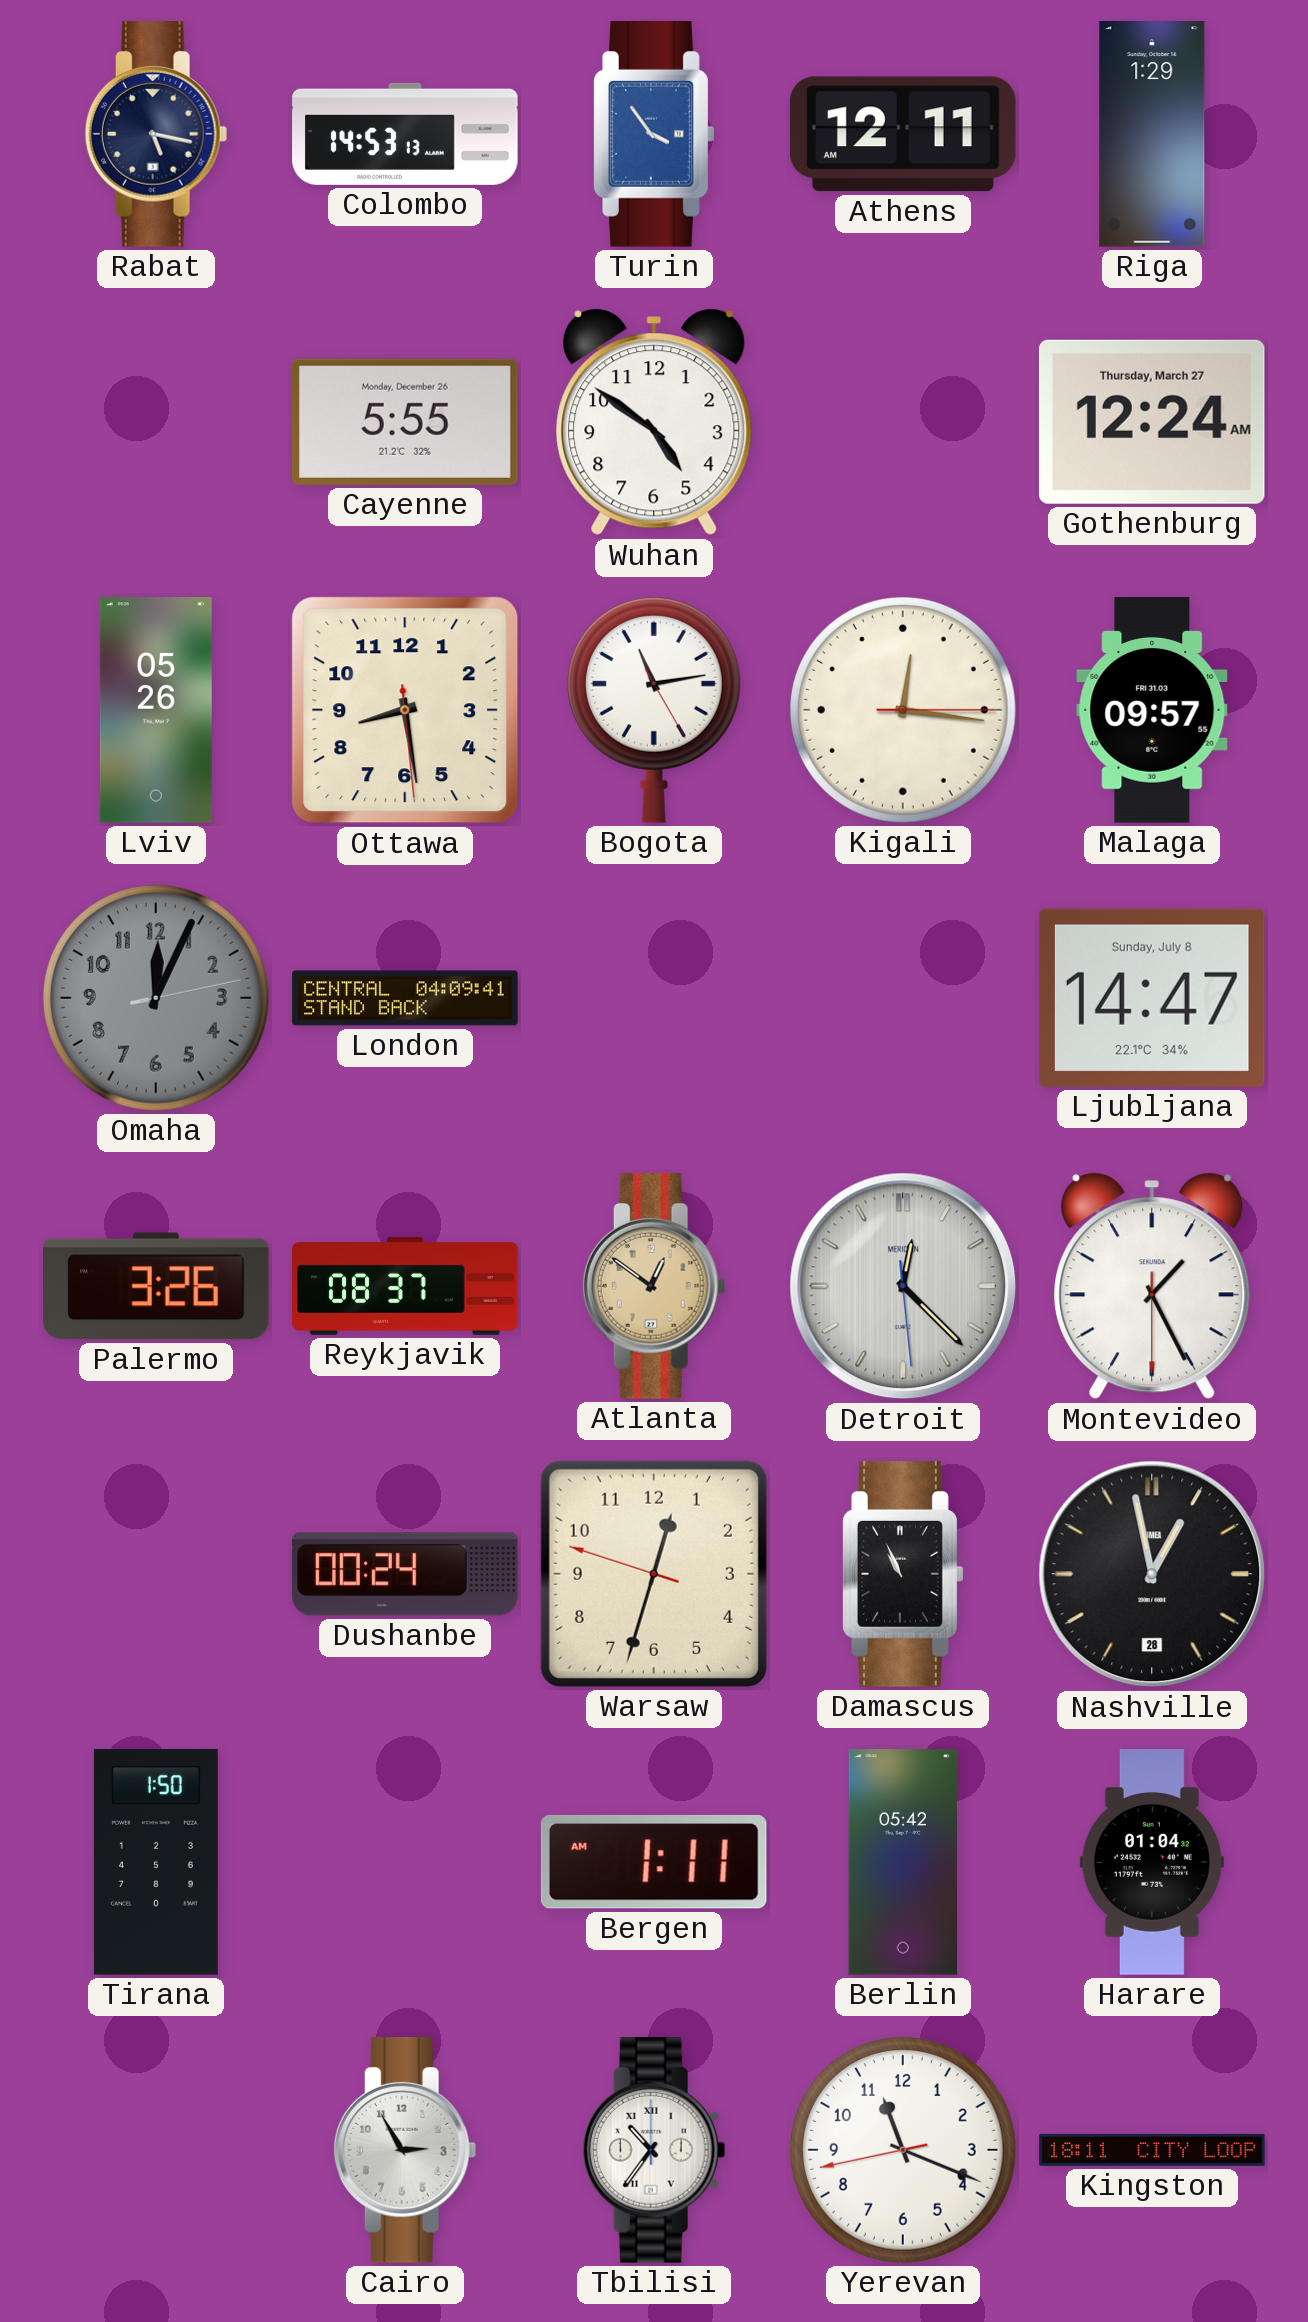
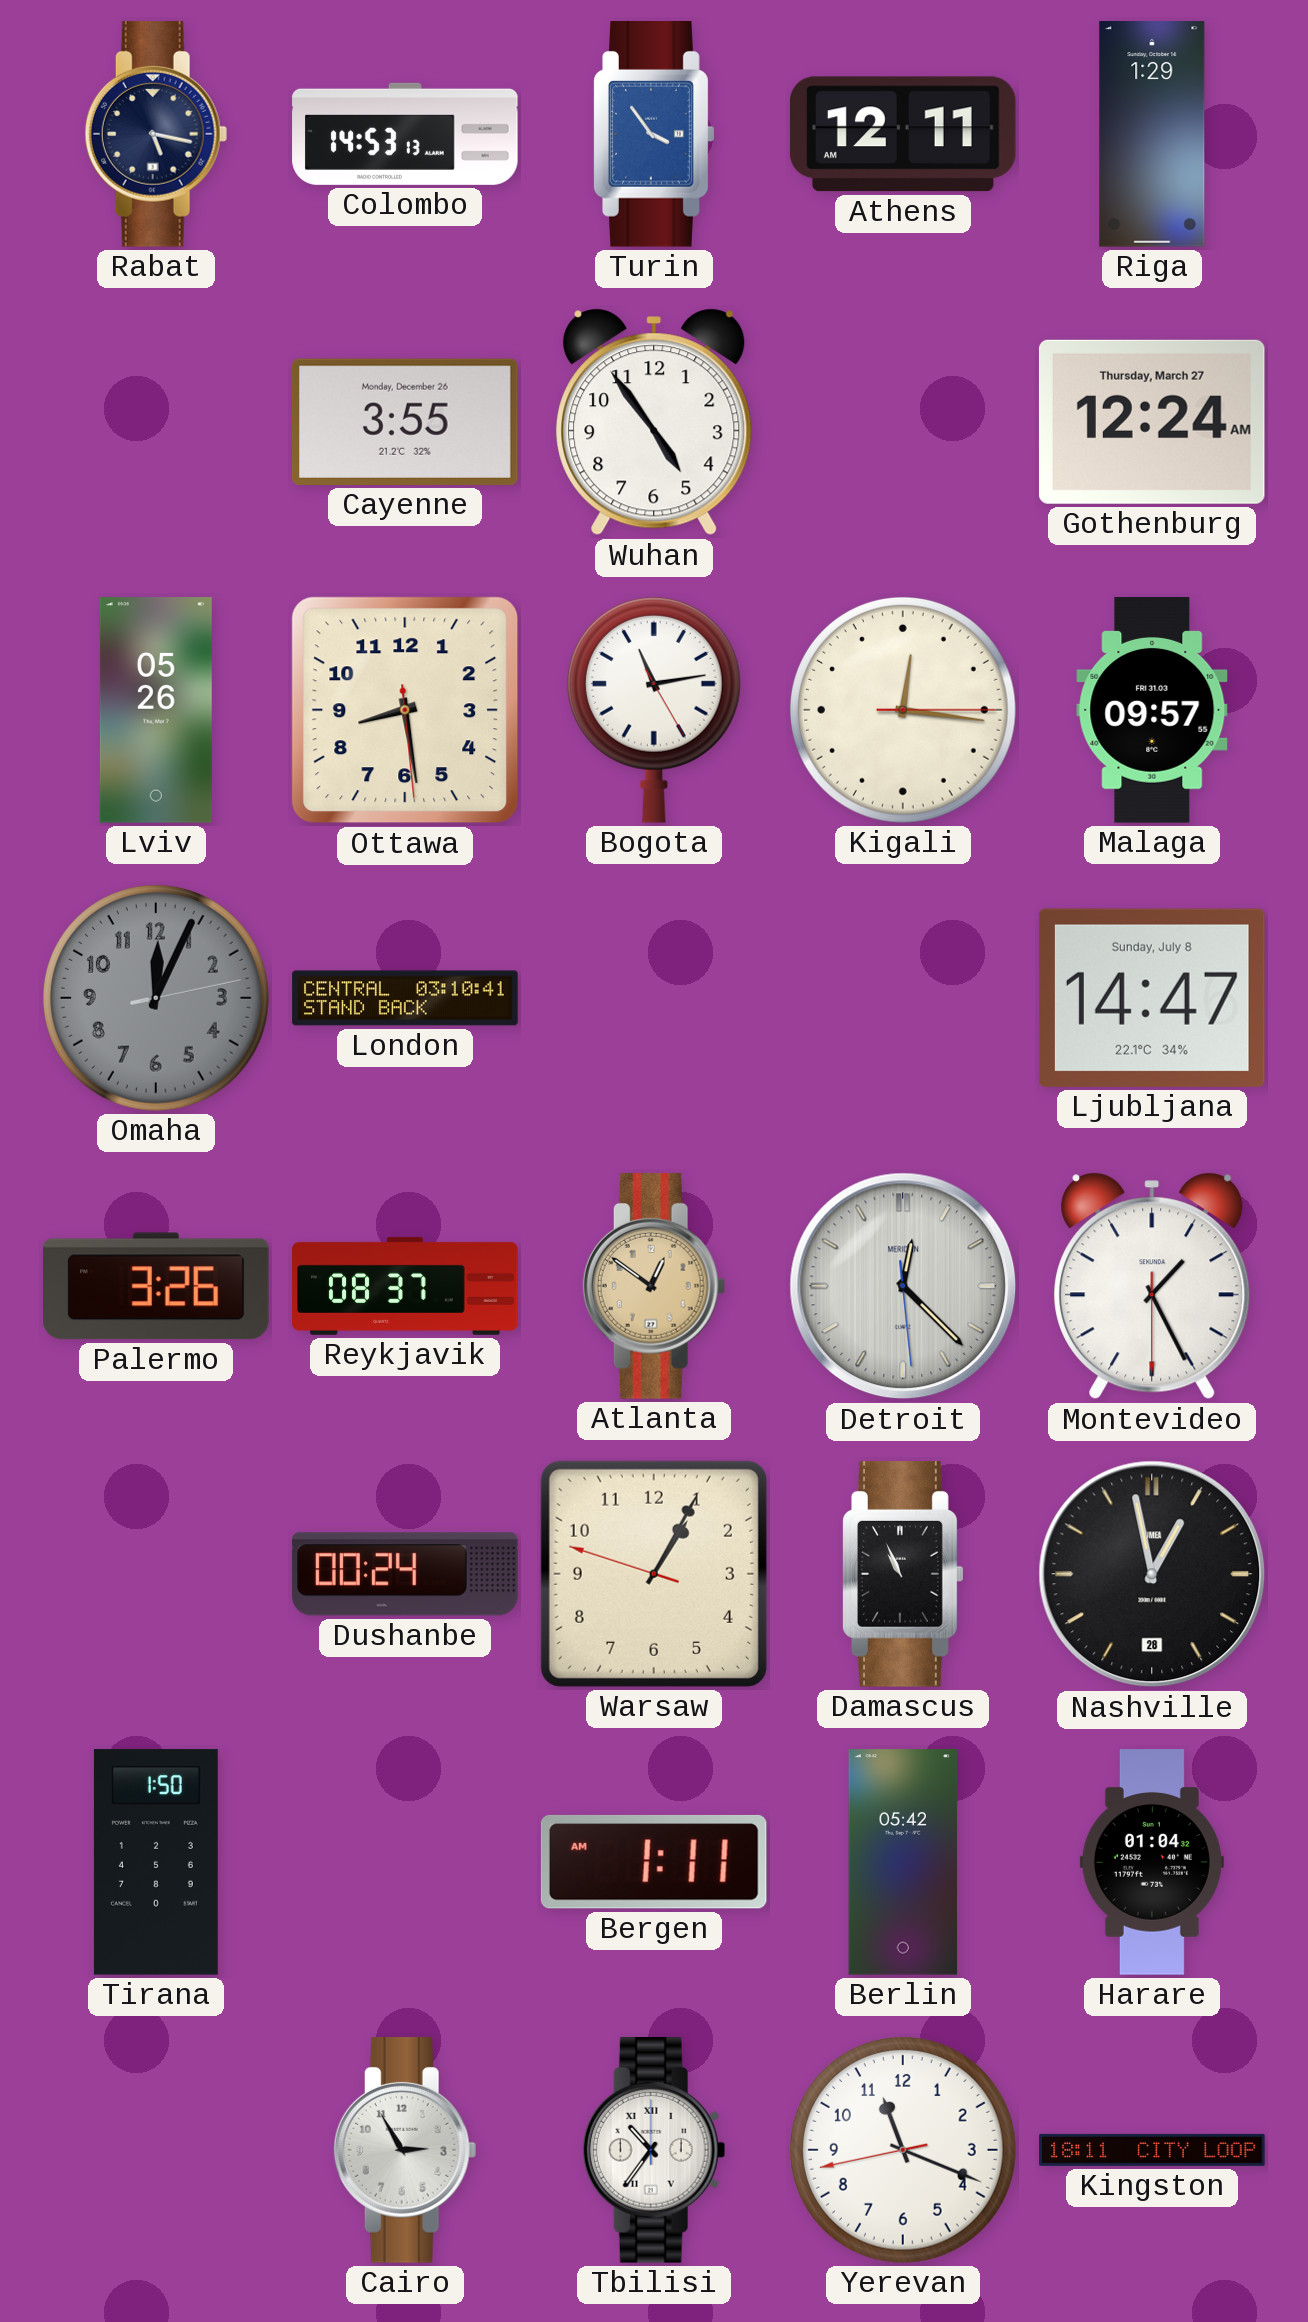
Cayenne: 5:55 -> 3:55 (405, 422)
Wuhan: 4:51 -> 4:54 (654, 422)
London: 04:09 -> 03:10 (405, 998)
Warsaw: 12:32 -> 1:04 (654, 1574)
